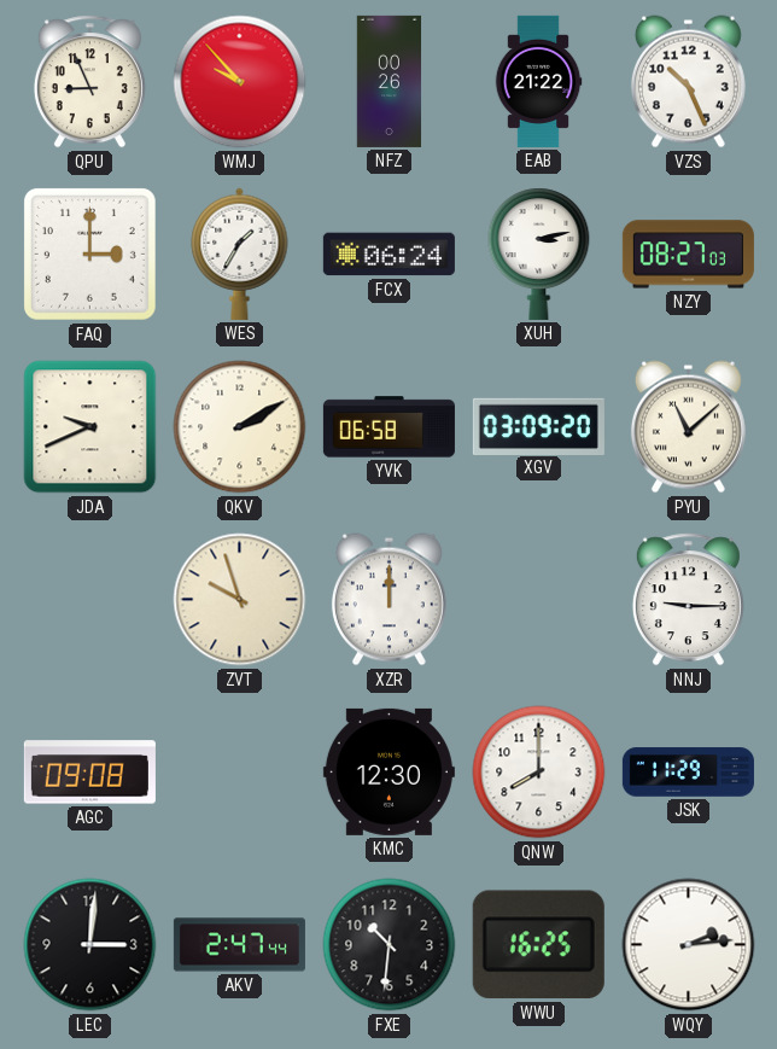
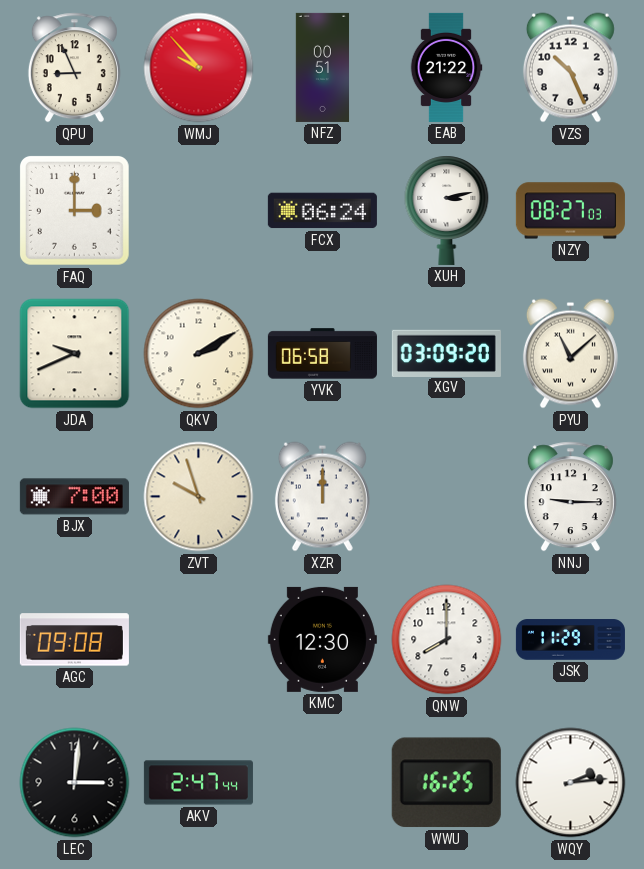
NFZ: 00:26 -> 00:51 (323, 67)
WES: 1:35 -> none (240, 253)
BJX: none -> 7:00 (74, 497)
FXE: 10:31 -> none (390, 945)
